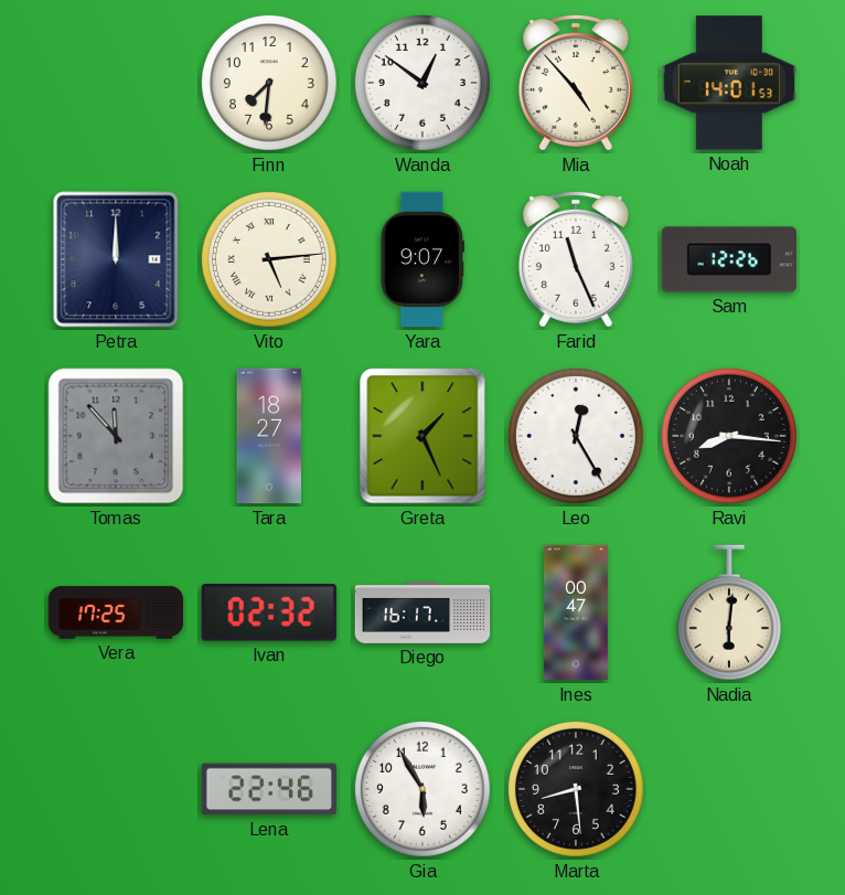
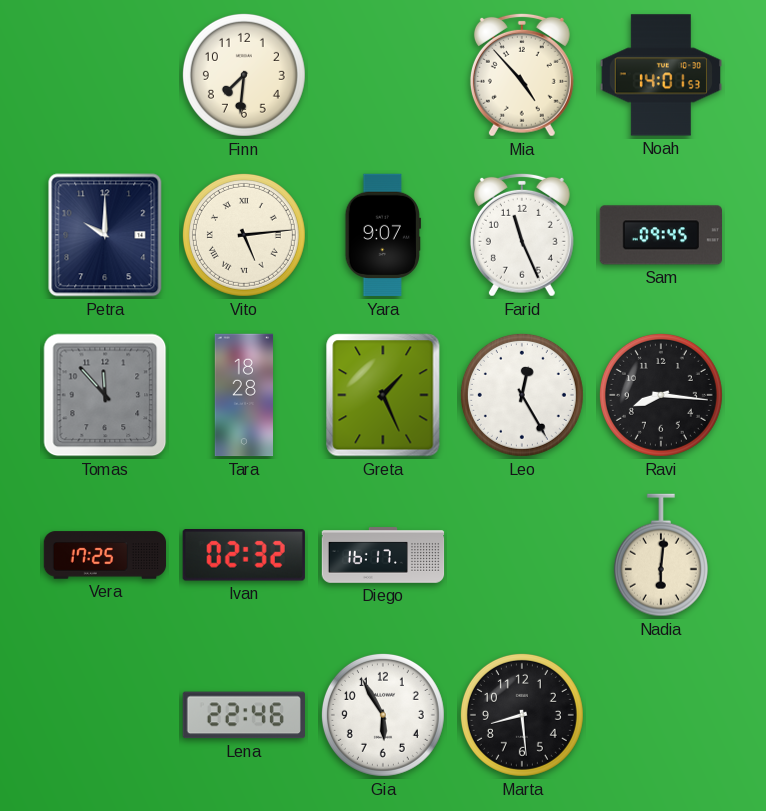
Wanda: 12:51 -> none (422, 83)
Petra: 12:00 -> 10:00 (105, 235)
Sam: 12:26 -> 09:45 (660, 235)
Tara: 18:27 -> 18:28 (244, 395)
Ines: 00:47 -> none (576, 612)
